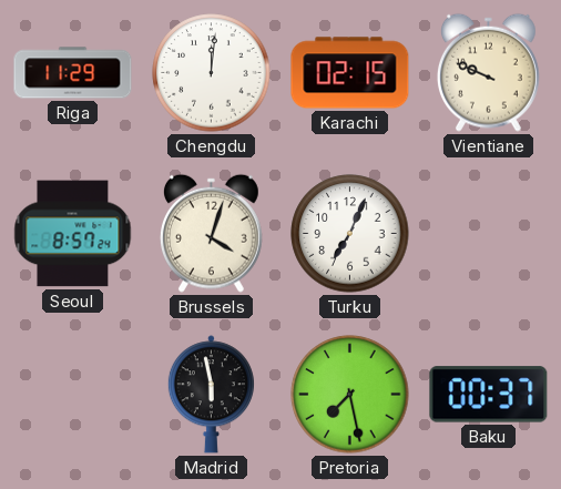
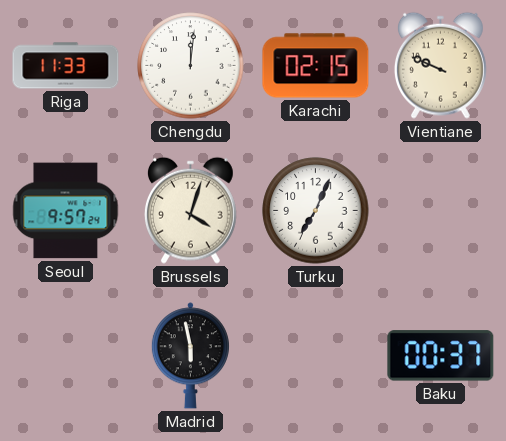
Riga: 11:29 -> 11:33 (66, 66)
Seoul: 8:57 -> 9:57 (66, 211)
Pretoria: 7:28 -> none (350, 395)
